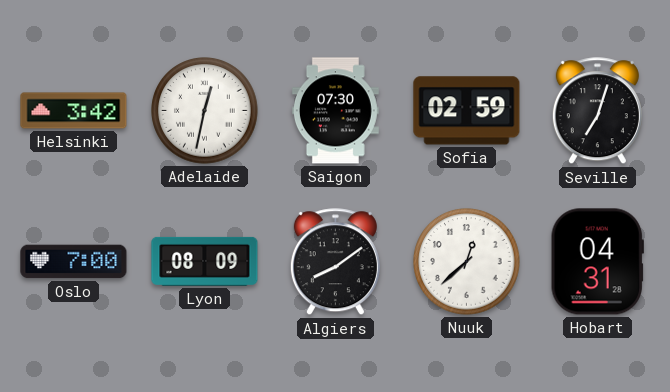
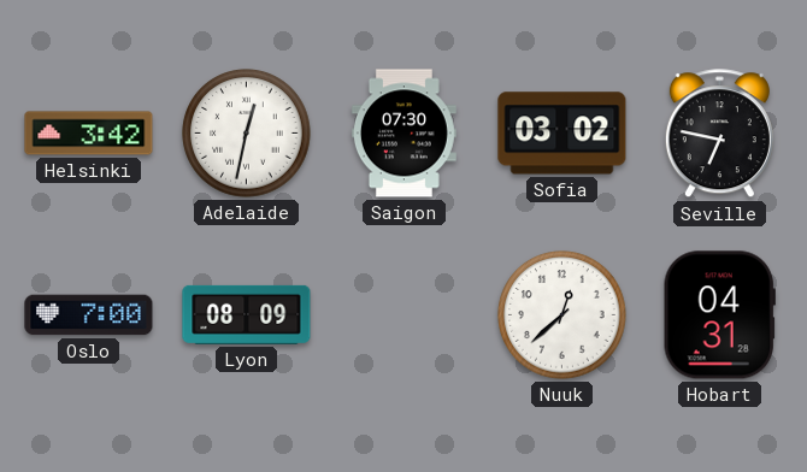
Sofia: 02:59 -> 03:02 (562, 134)
Seville: 7:03 -> 6:47 (719, 134)
Algiers: 8:09 -> none (335, 262)
